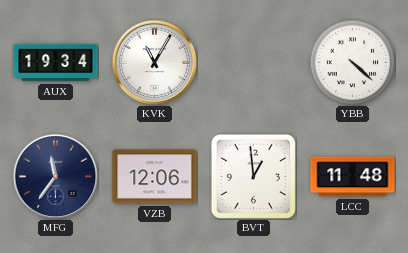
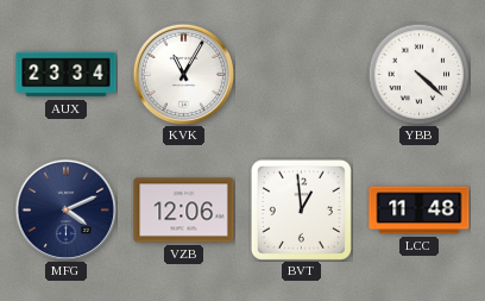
AUX: 19:34 -> 23:34 (67, 75)
MFG: 11:36 -> 4:11 (65, 209)
